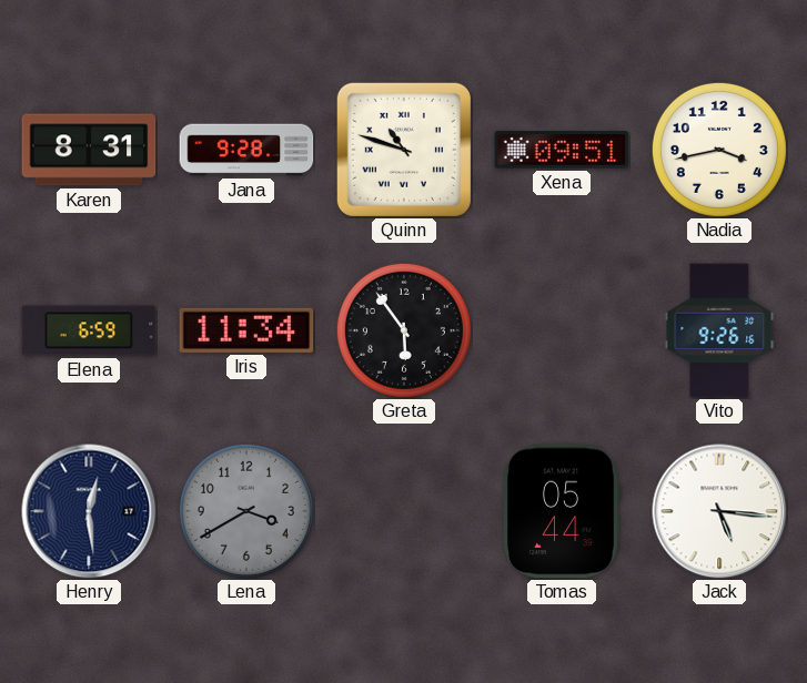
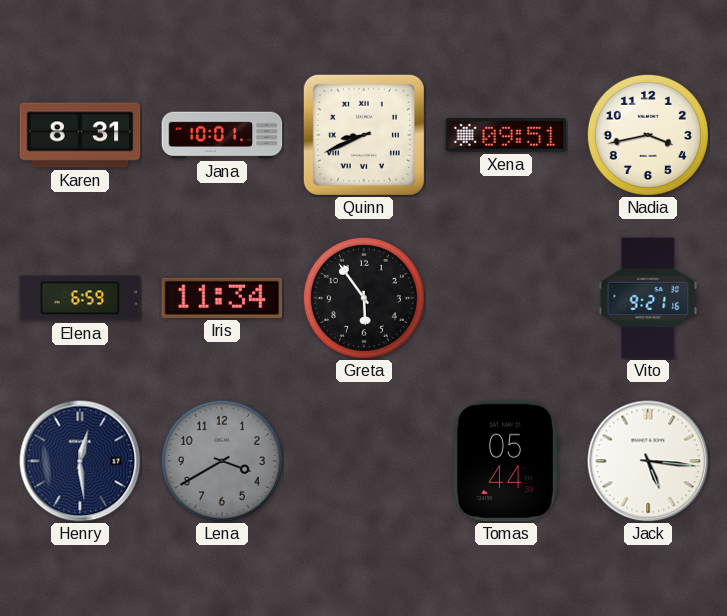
Jana: 9:28 -> 10:01 (222, 135)
Quinn: 10:48 -> 8:41 (364, 135)
Vito: 9:26 -> 9:21 (648, 298)
